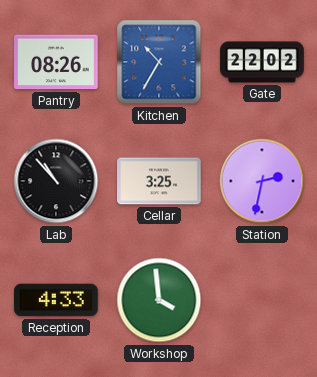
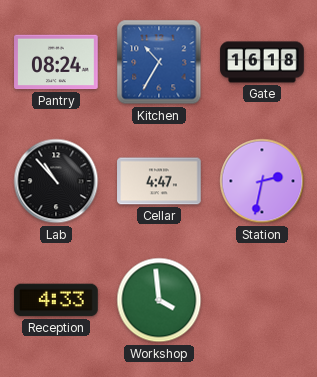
Pantry: 08:26 -> 08:24 (56, 62)
Gate: 22:02 -> 16:18 (262, 62)
Cellar: 3:25 -> 4:47 (159, 181)
